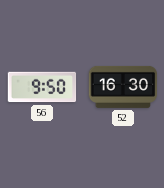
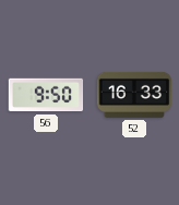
52: 16:30 -> 16:33 (134, 95)
